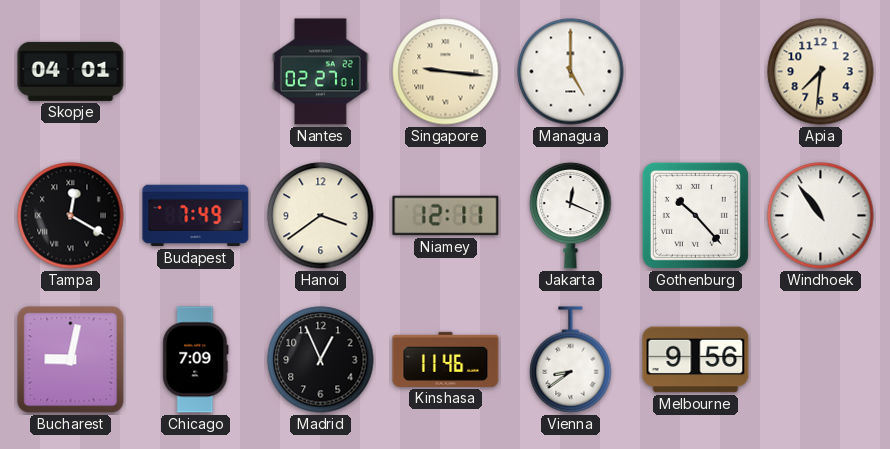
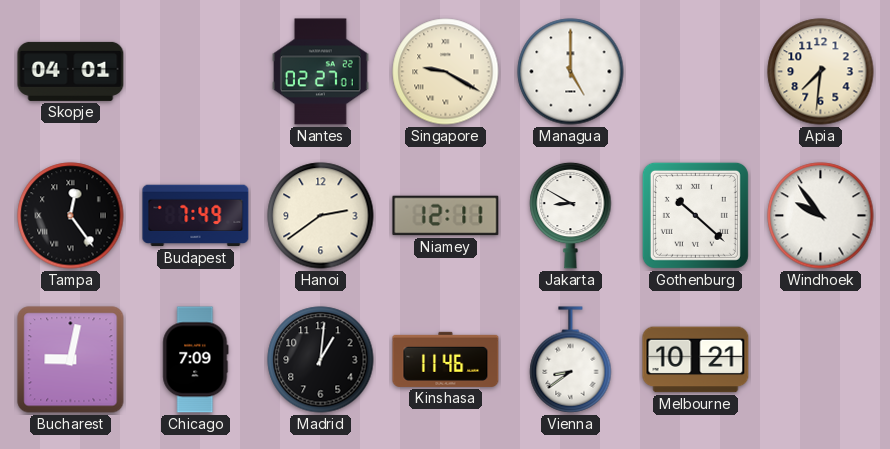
Singapore: 9:16 -> 9:20 (446, 72)
Tampa: 12:20 -> 12:24 (71, 216)
Hanoi: 3:39 -> 2:39 (321, 216)
Jakarta: 12:19 -> 8:50 (571, 215)
Gothenburg: 10:23 -> 10:22 (695, 215)
Windhoek: 10:54 -> 9:54 (821, 216)
Madrid: 12:56 -> 1:01 (321, 360)
Melbourne: 9:56 -> 10:21 (696, 360)
